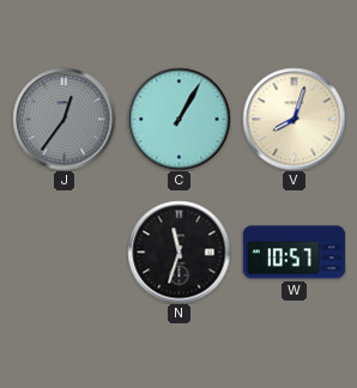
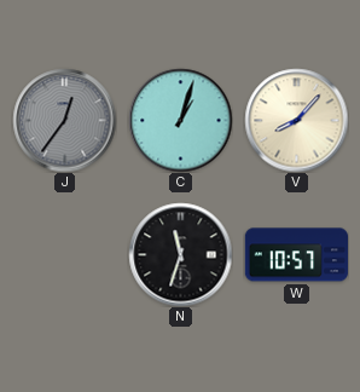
C: 1:05 -> 1:03 (180, 120)
V: 8:03 -> 8:07 (296, 120)
